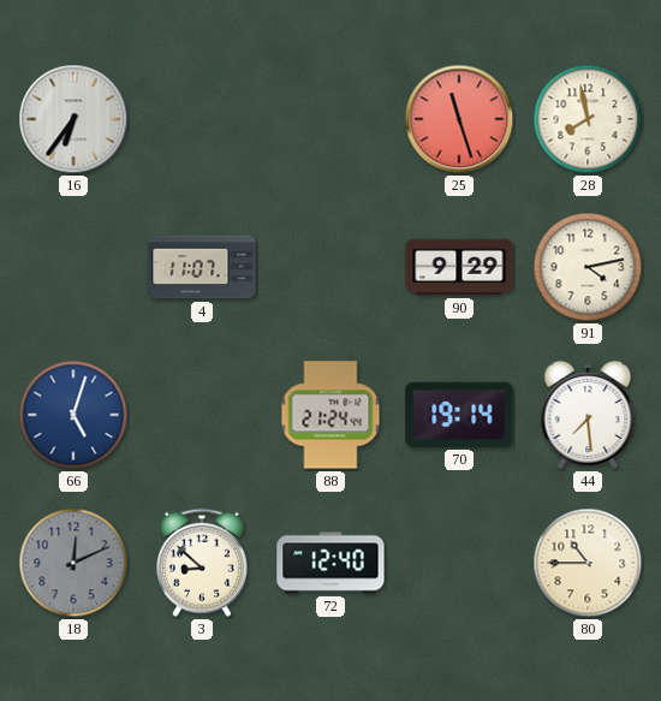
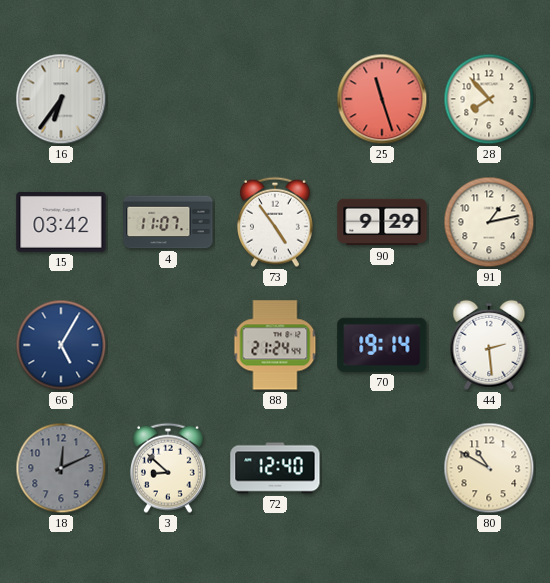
28: 7:58 -> 7:53 (489, 99)
15: none -> 03:42 (61, 222)
73: none -> 4:54 (275, 222)
91: 4:13 -> 1:13 (489, 222)
66: 5:03 -> 5:05 (61, 345)
44: 7:29 -> 2:29 (489, 345)
80: 10:45 -> 10:50 (489, 468)
